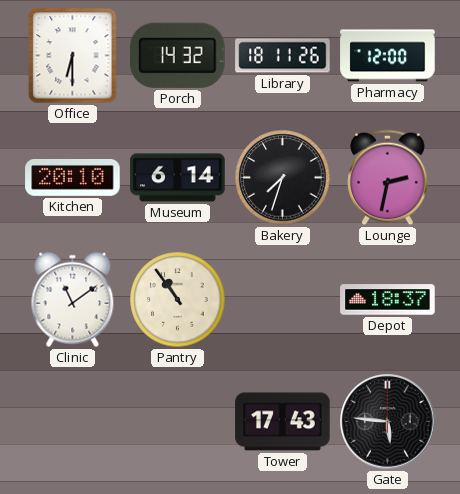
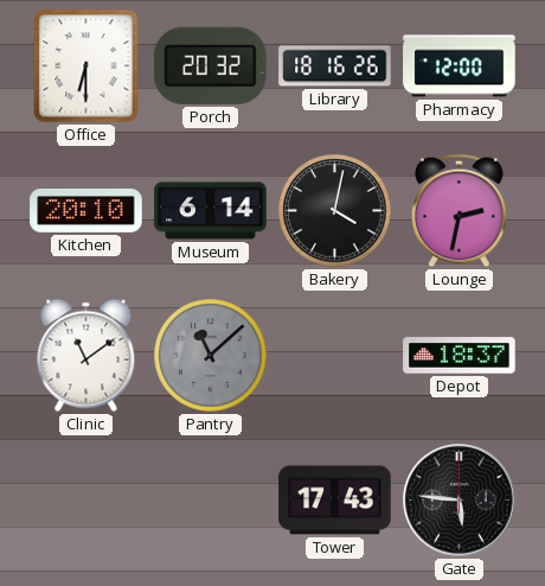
Porch: 14:32 -> 20:32 (211, 65)
Library: 18:11 -> 18:16 (335, 66)
Bakery: 7:33 -> 4:02 (335, 211)
Pantry: 10:54 -> 11:08 (211, 356)
Pantry dial: cream -> grey (211, 356)
